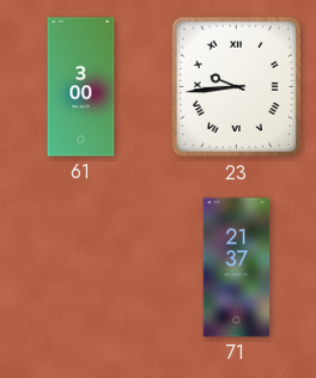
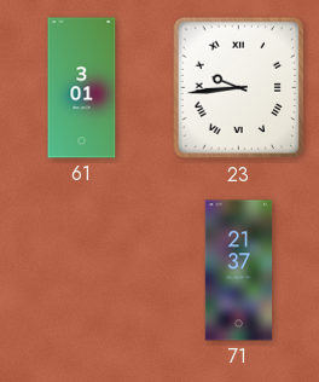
61: 3:00 -> 3:01 (82, 88)
